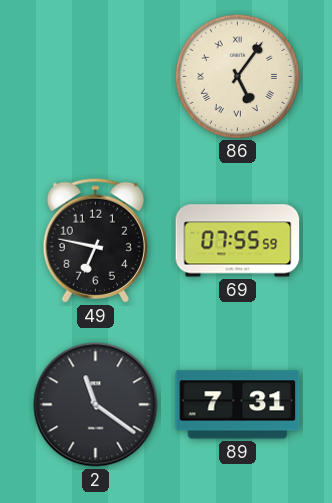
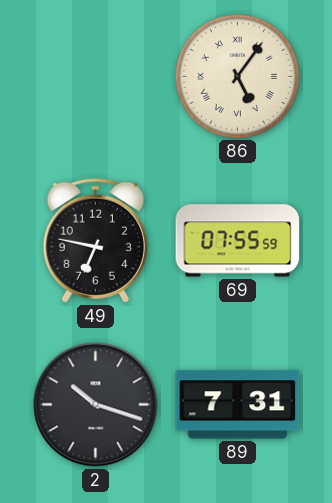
2: 11:21 -> 10:18 (96, 405)
